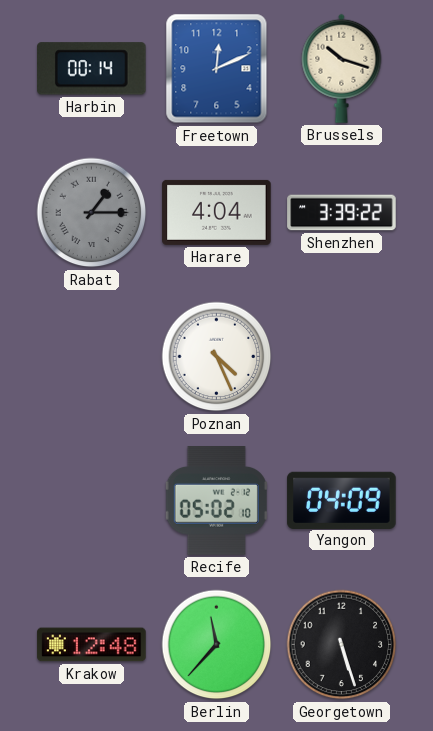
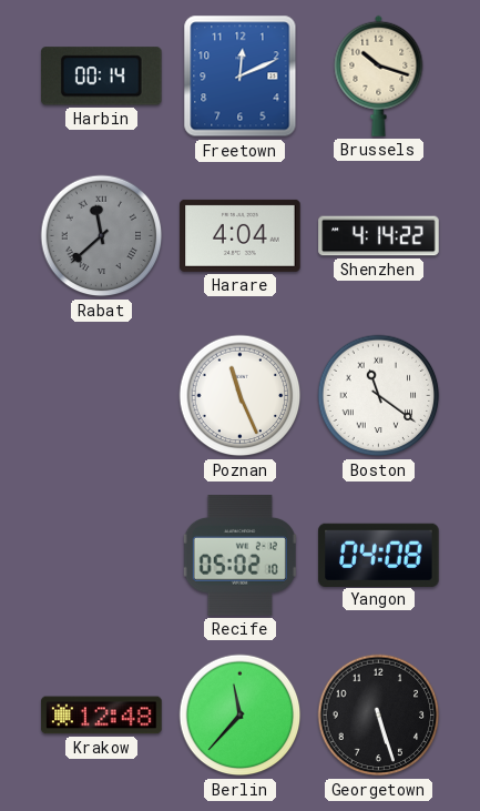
Rabat: 1:15 -> 11:38 (102, 236)
Shenzhen: 3:39 -> 4:14 (379, 236)
Poznan: 4:26 -> 11:26 (241, 396)
Boston: none -> 11:21 (379, 396)
Yangon: 04:09 -> 04:08 (379, 555)
